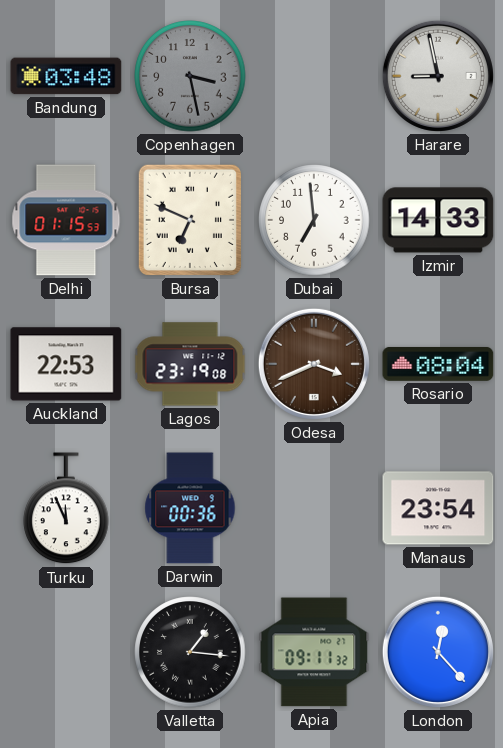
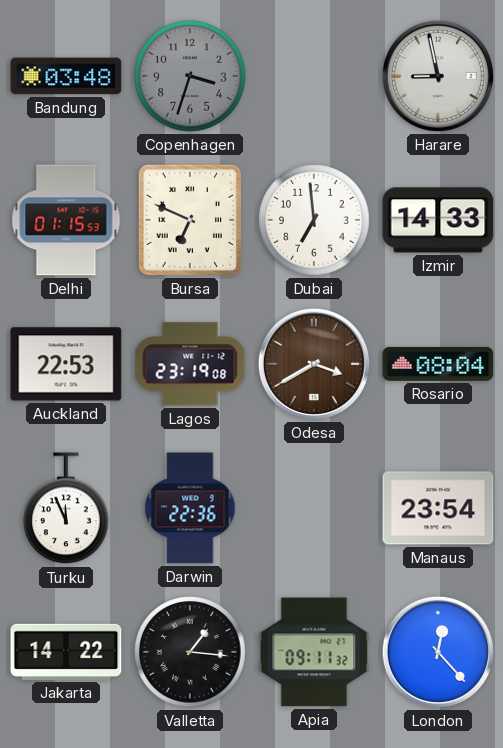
Copenhagen: 3:28 -> 3:33 (190, 76)
Odesa: 3:41 -> 3:40 (314, 364)
Darwin: 00:36 -> 22:36 (190, 508)
Jakarta: none -> 14:22 (66, 652)
